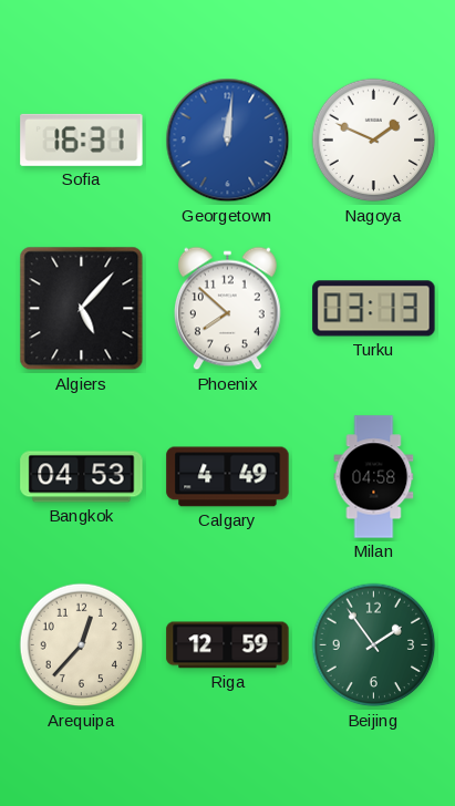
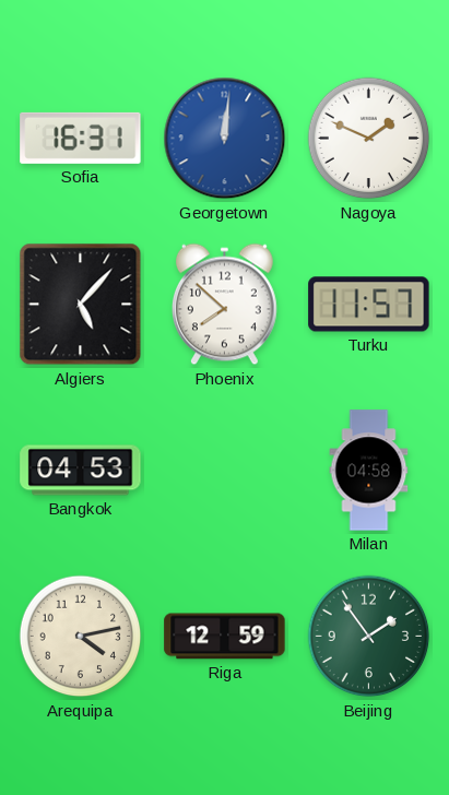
Turku: 03:13 -> 11:57 (369, 305)
Calgary: 4:49 -> none (228, 477)
Arequipa: 12:37 -> 4:13 (81, 637)
